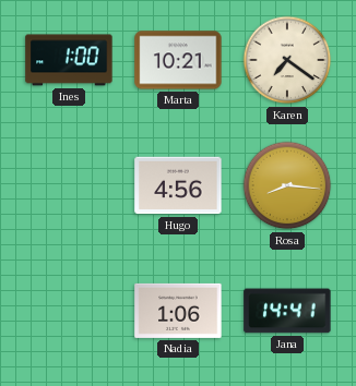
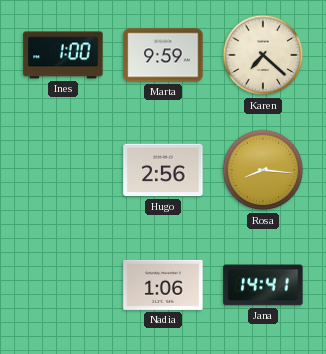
Marta: 10:21 -> 9:59 (163, 55)
Karen: 7:21 -> 7:22 (263, 55)
Hugo: 4:56 -> 2:56 (163, 170)
